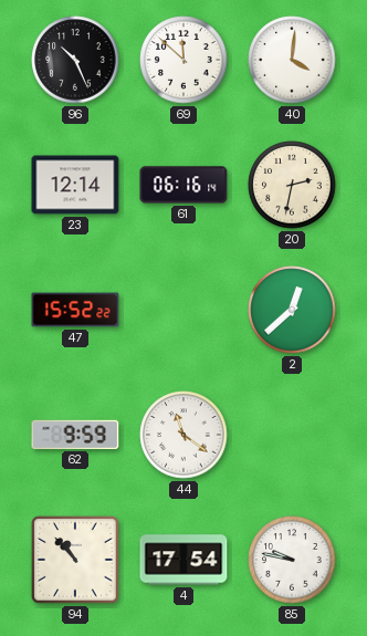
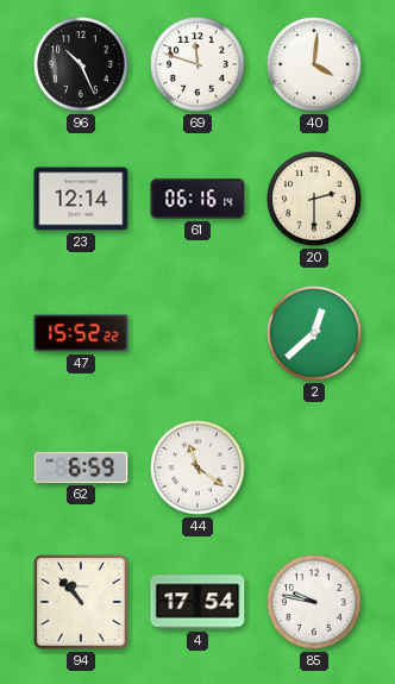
69: 11:52 -> 11:48 (197, 64)
20: 2:32 -> 2:30 (314, 199)
62: 9:59 -> 6:59 (81, 467)
